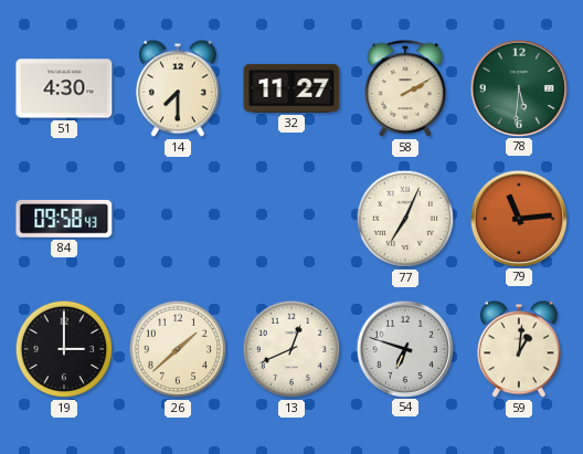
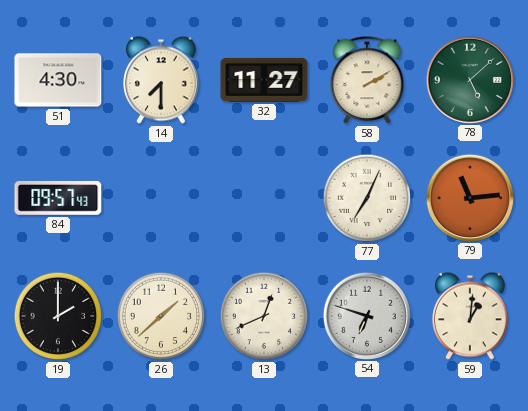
78: 5:31 -> 5:08 (469, 79)
84: 09:58 -> 09:57 (58, 198)
19: 3:00 -> 2:00 (58, 316)
